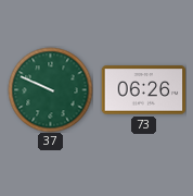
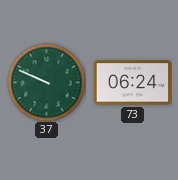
73: 06:26 -> 06:24 (132, 83)
